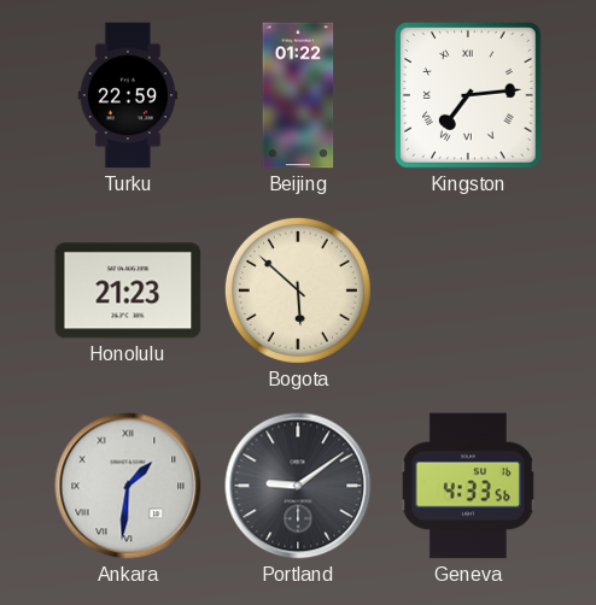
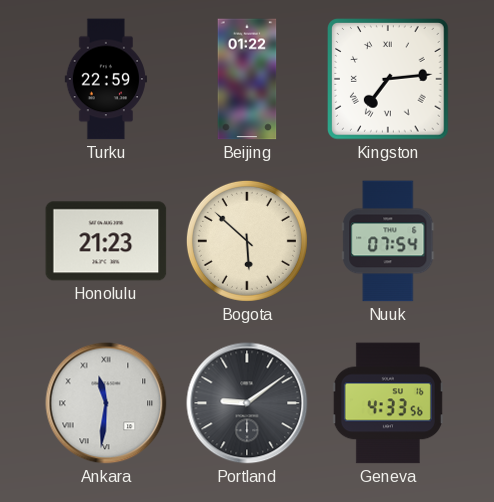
Nuuk: none -> 07:54 (388, 241)
Ankara: 1:31 -> 11:31 (106, 403)
